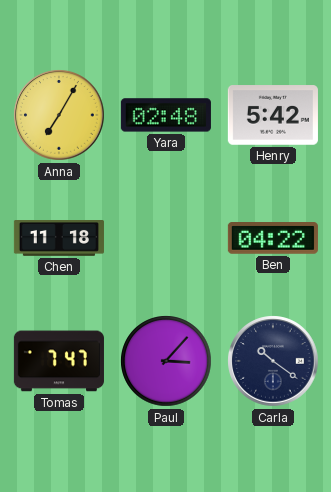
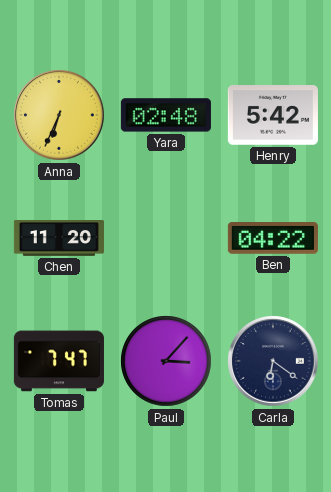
Anna: 7:05 -> 6:34 (59, 115)
Chen: 11:18 -> 11:20 (59, 239)
Carla: 10:21 -> 6:21 (273, 361)
